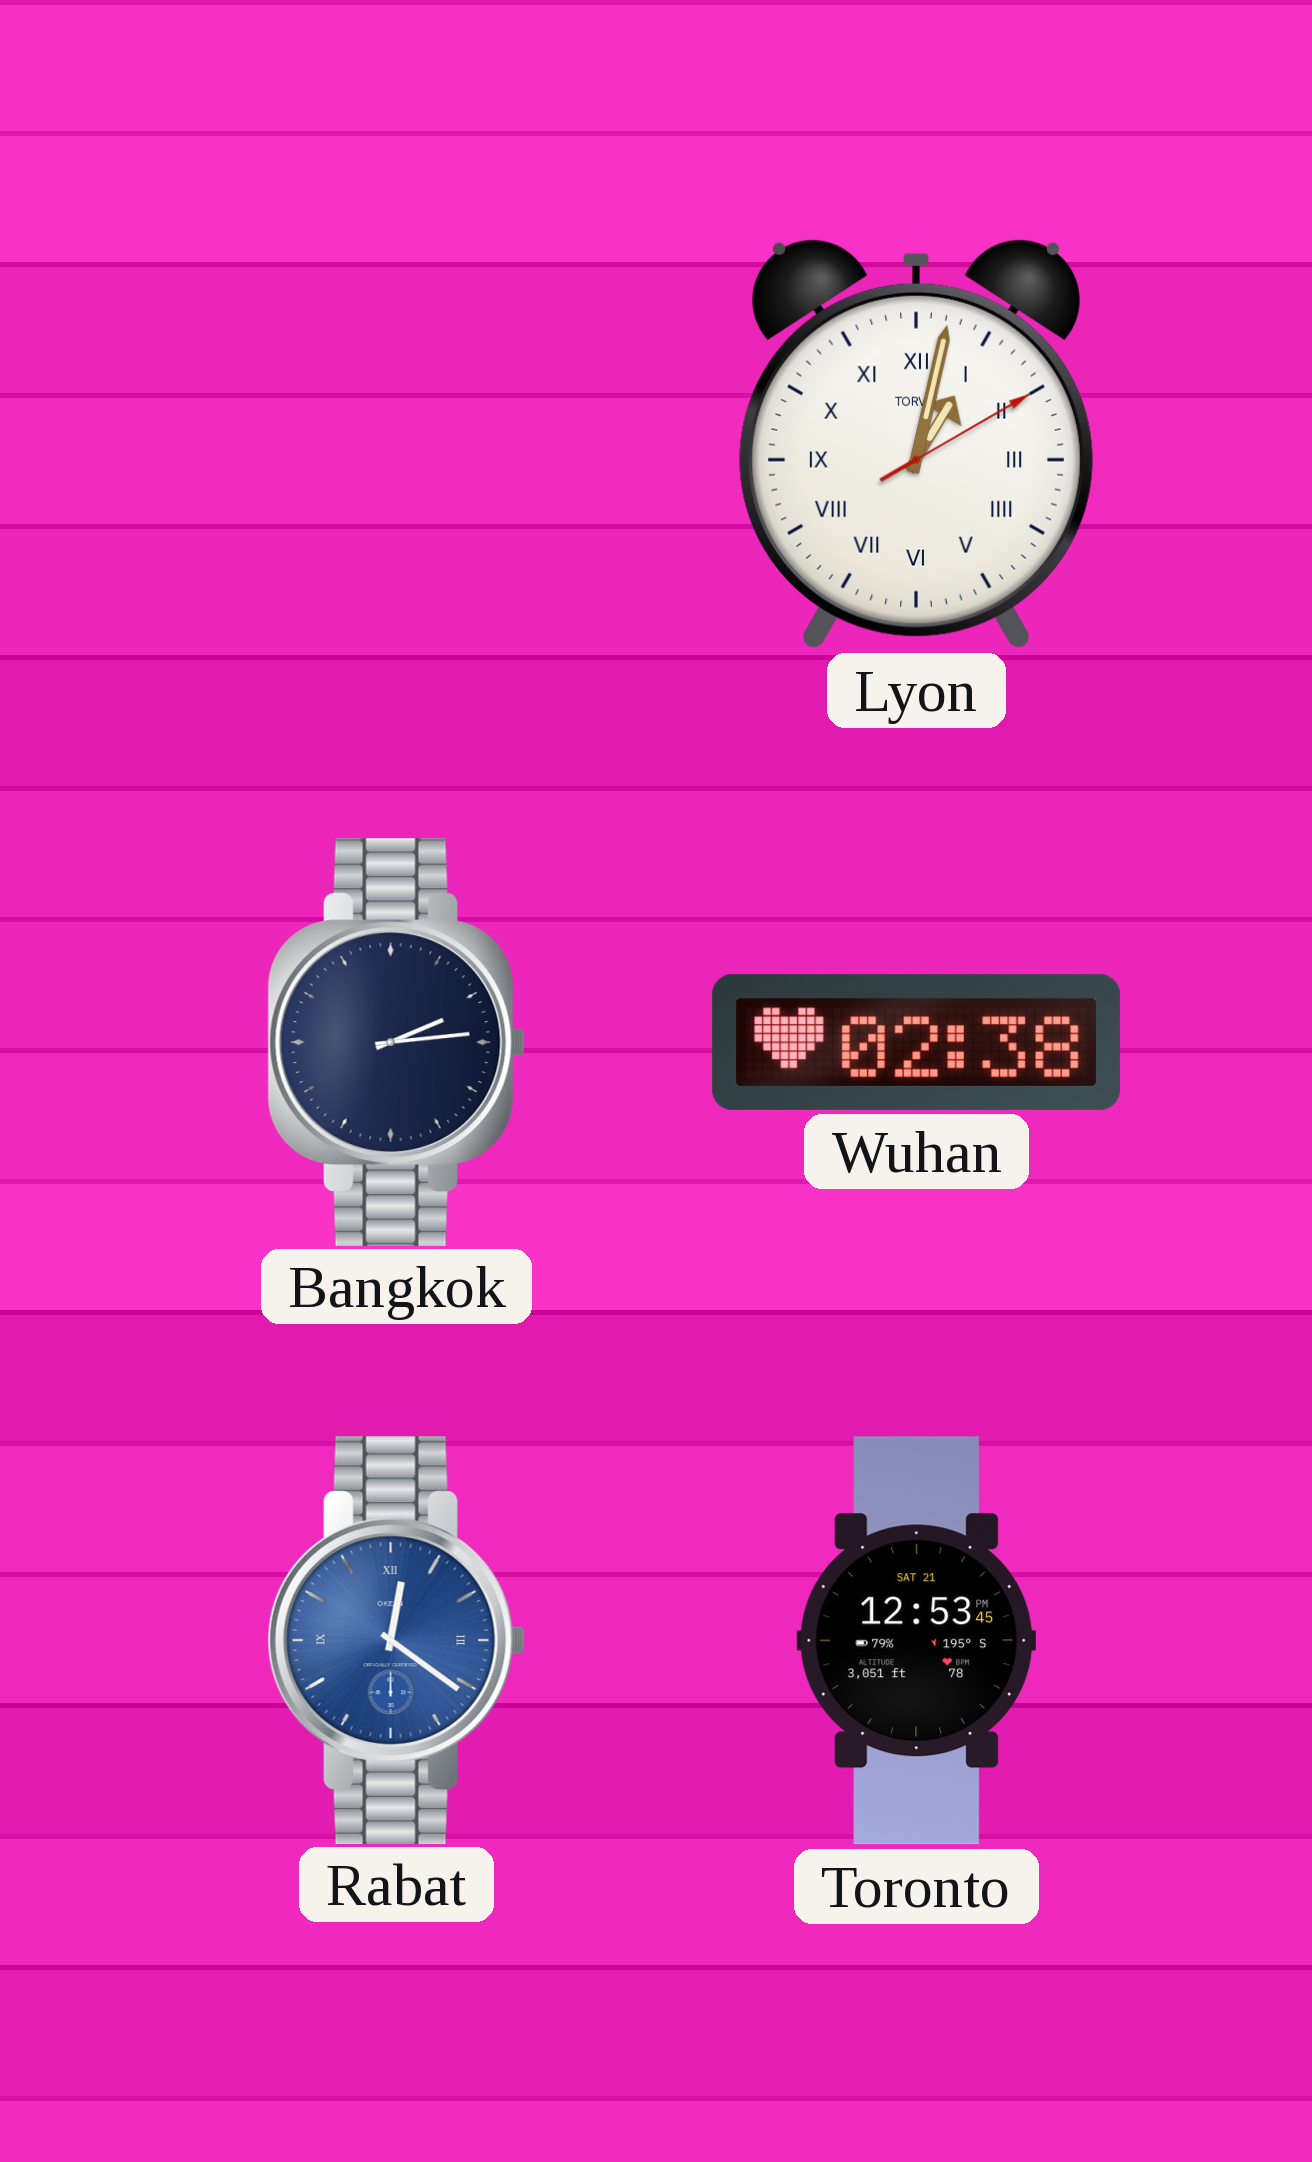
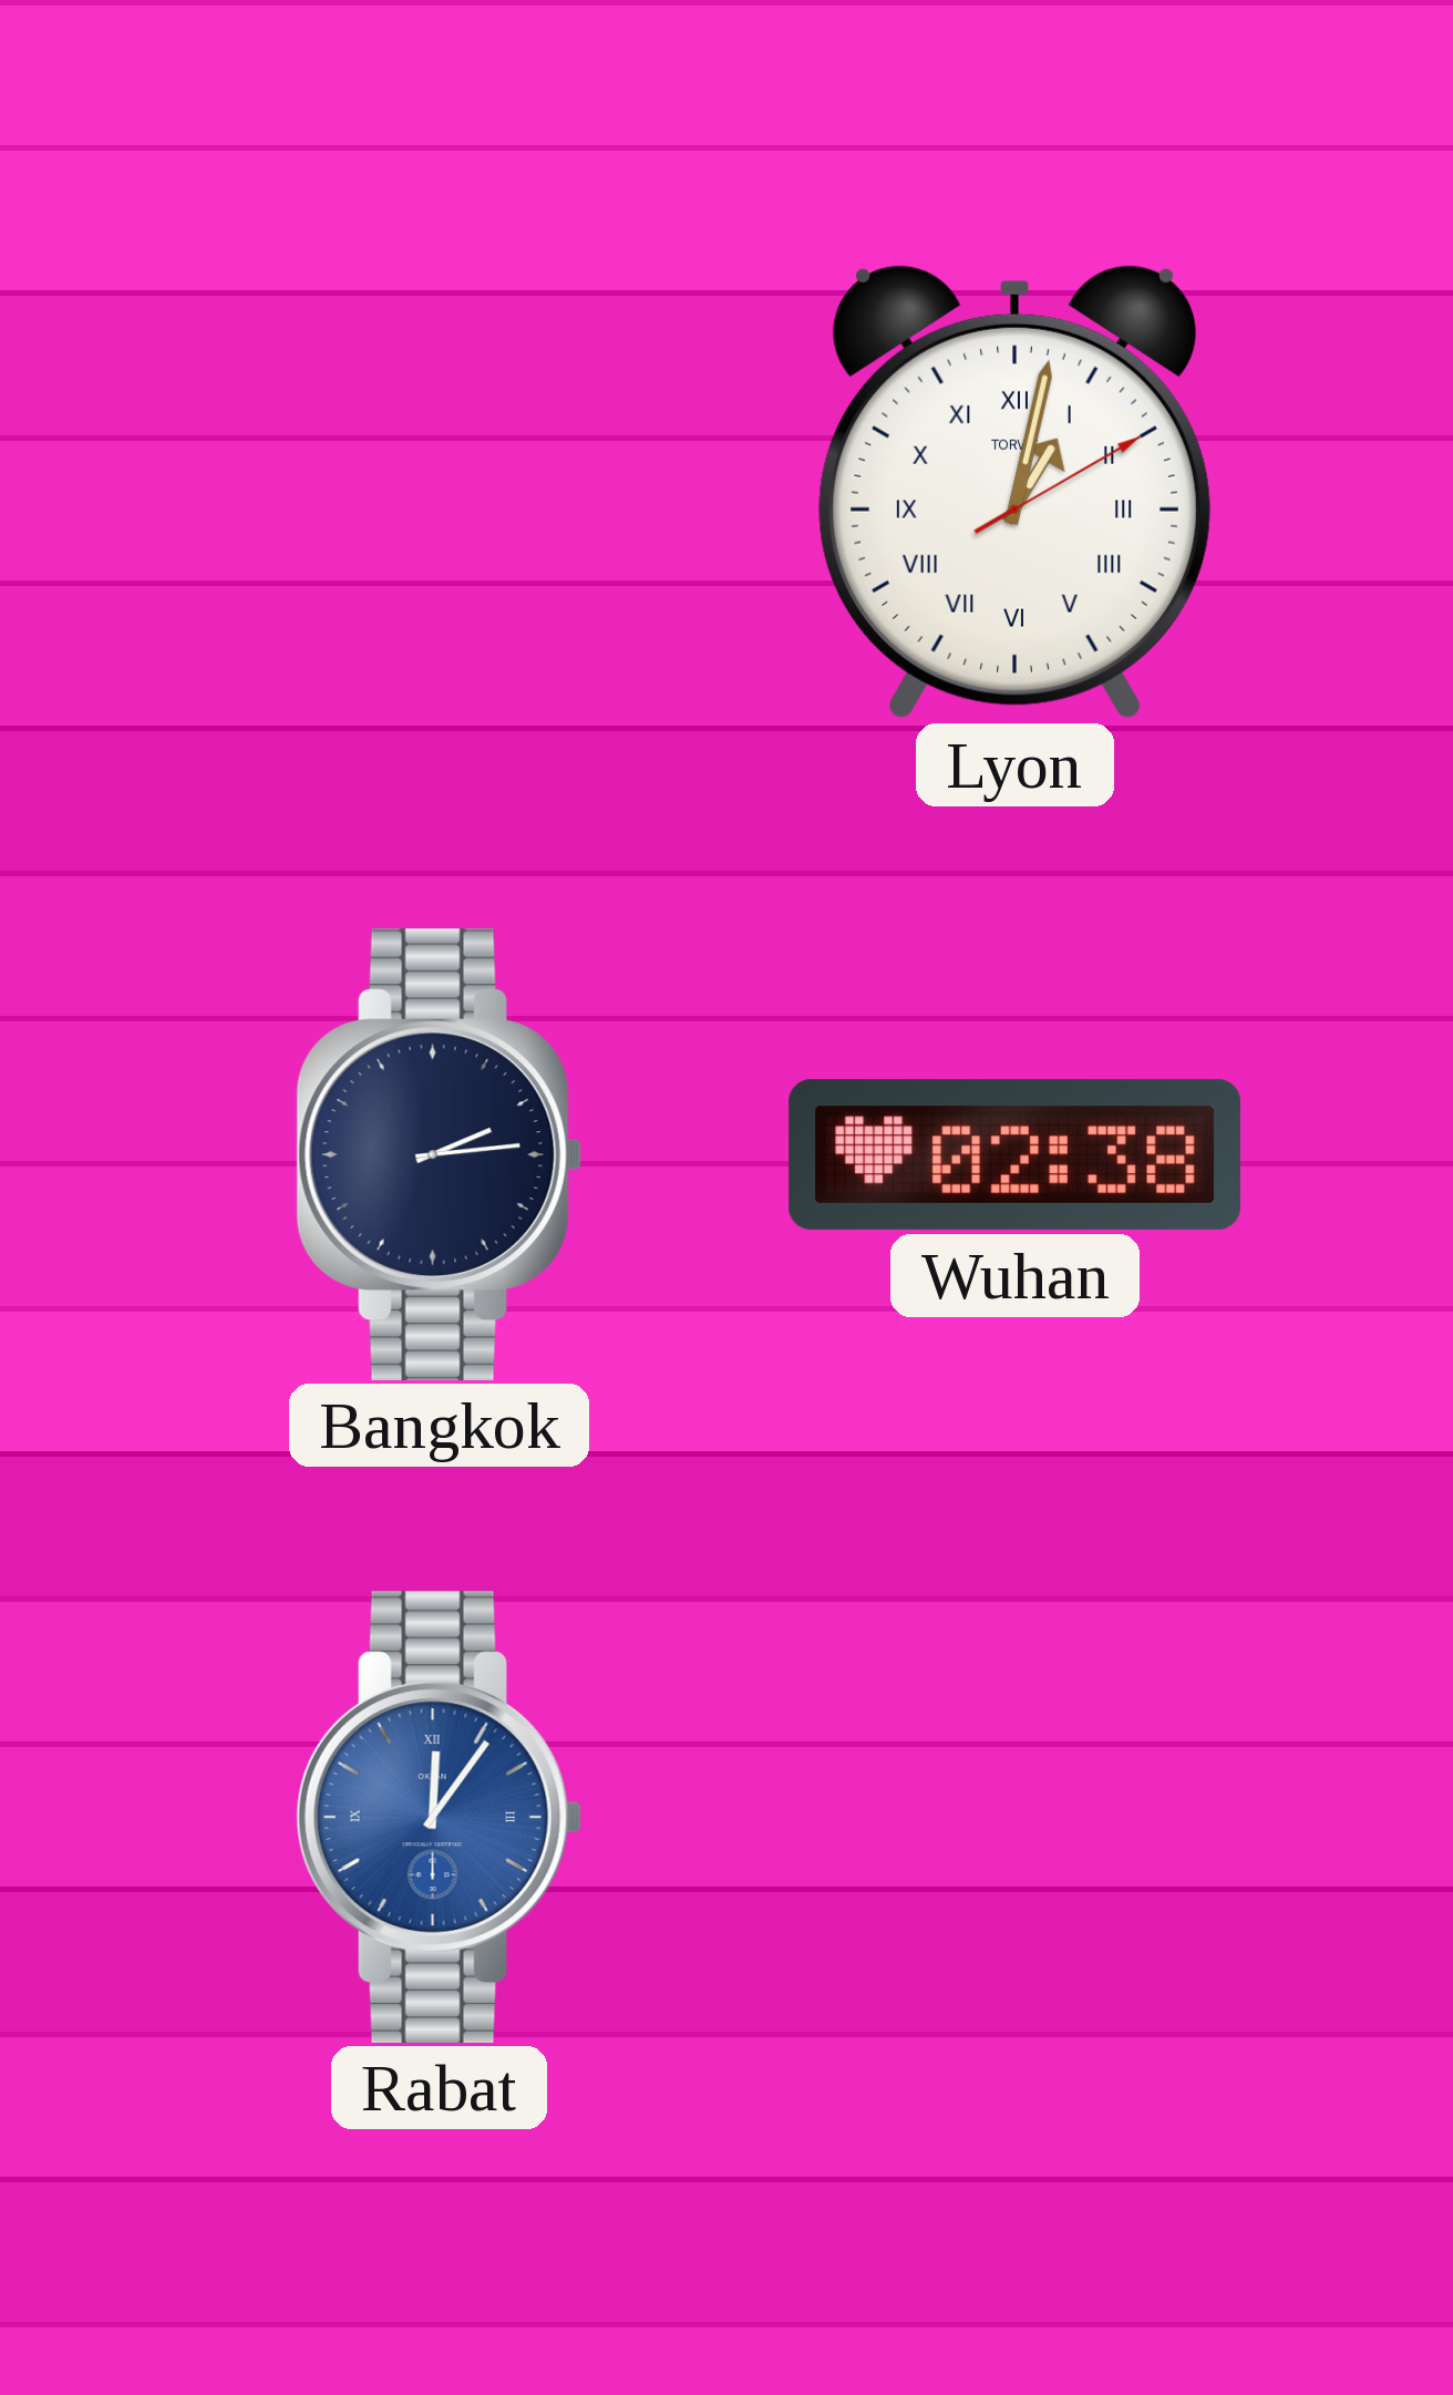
Rabat: 12:21 -> 12:06 (439, 1817)
Toronto: 12:53 -> none (917, 1641)
